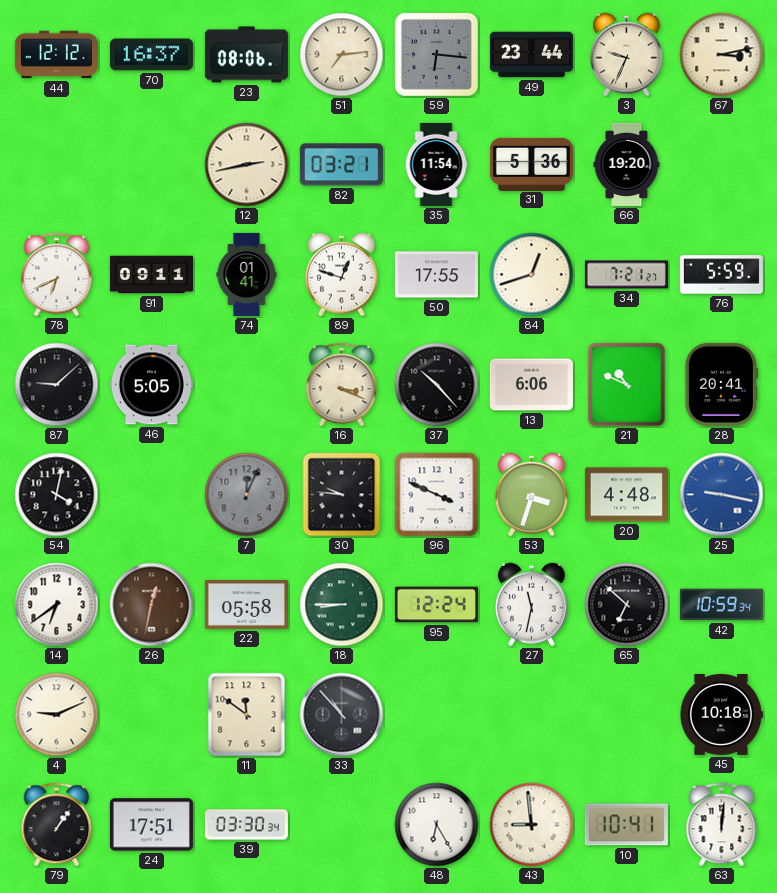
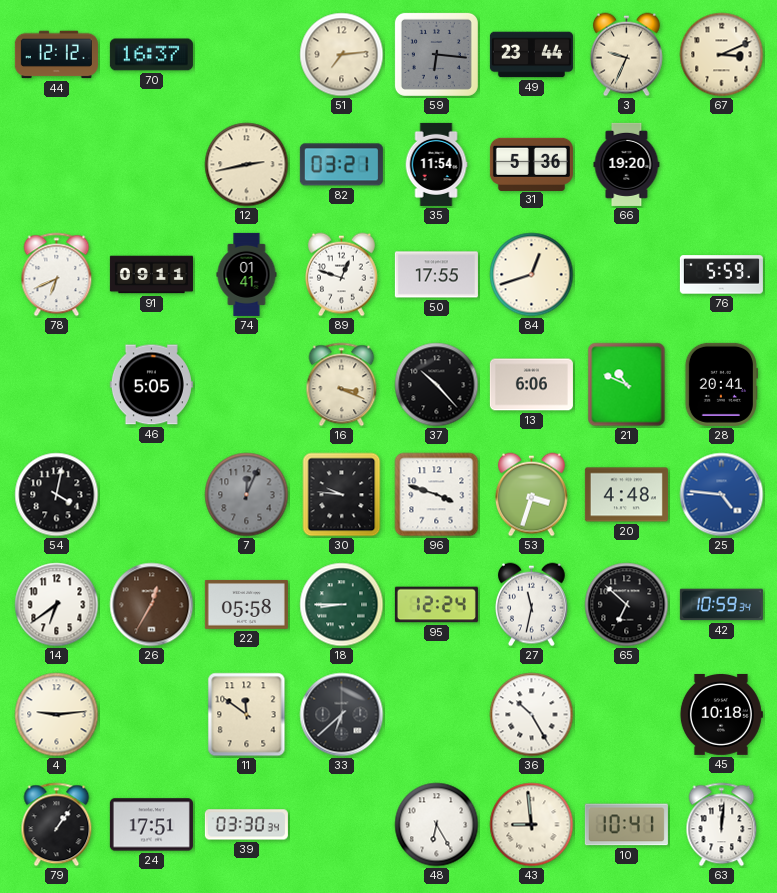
23: 08:06 -> none (246, 55)
67: 3:13 -> 3:11 (722, 55)
34: 7:21 -> none (626, 275)
87: 9:08 -> none (57, 385)
96: 3:49 -> 3:48 (437, 495)
25: 9:17 -> 4:46 (722, 495)
26: 12:32 -> 12:35 (152, 605)
4: 9:11 -> 9:14 (57, 715)
33: 10:53 -> 6:38 (342, 715)
36: none -> 10:25 (532, 715)
